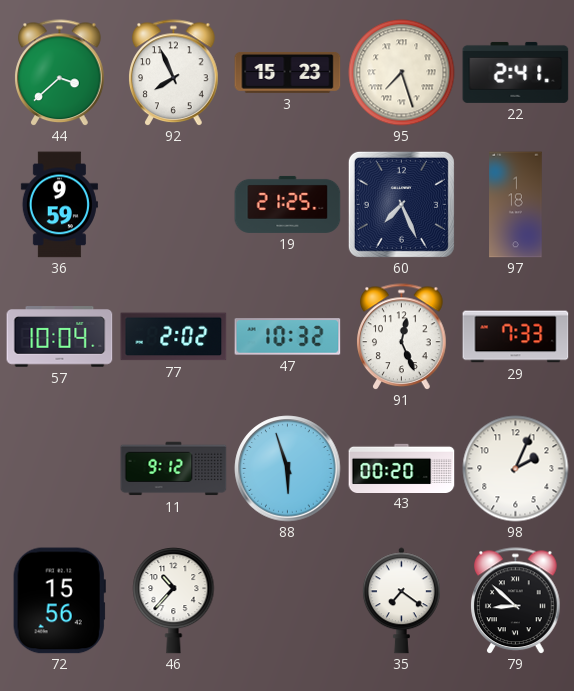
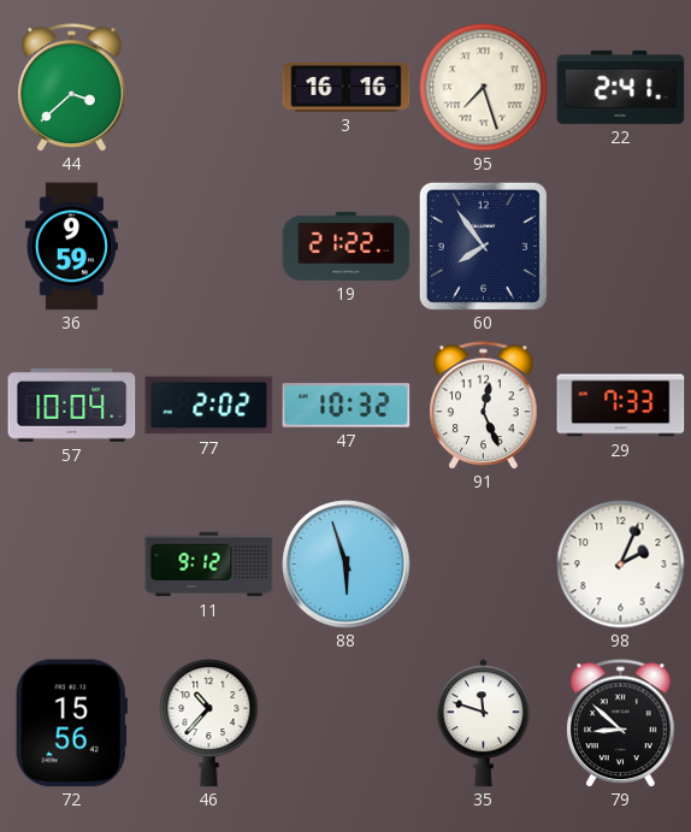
92: 7:56 -> none (174, 73)
3: 15:23 -> 16:16 (347, 87)
19: 21:25 -> 21:22 (347, 246)
60: 7:26 -> 7:54 (483, 246)
97: 1:18 -> none (516, 205)
43: 00:20 -> none (402, 468)
35: 7:21 -> 11:48 (483, 724)
